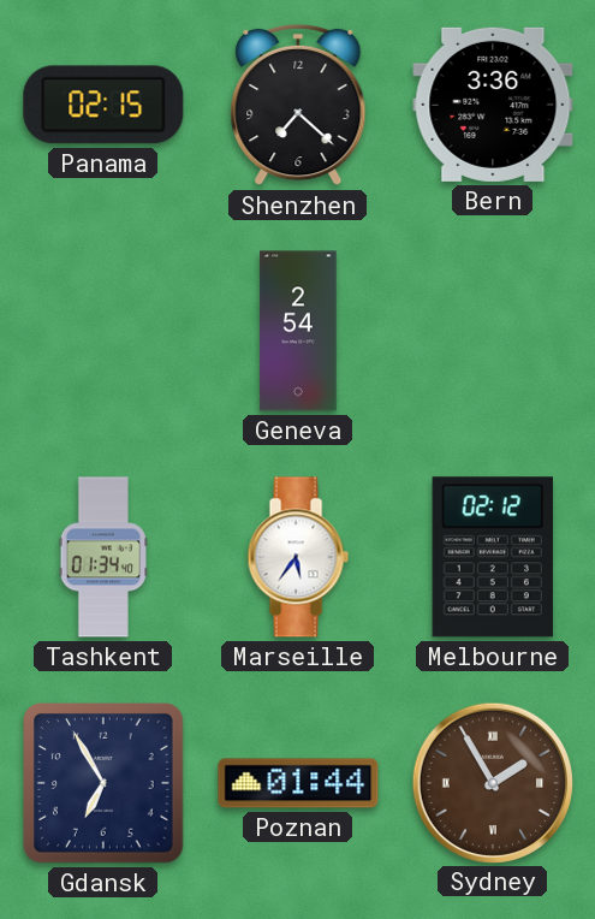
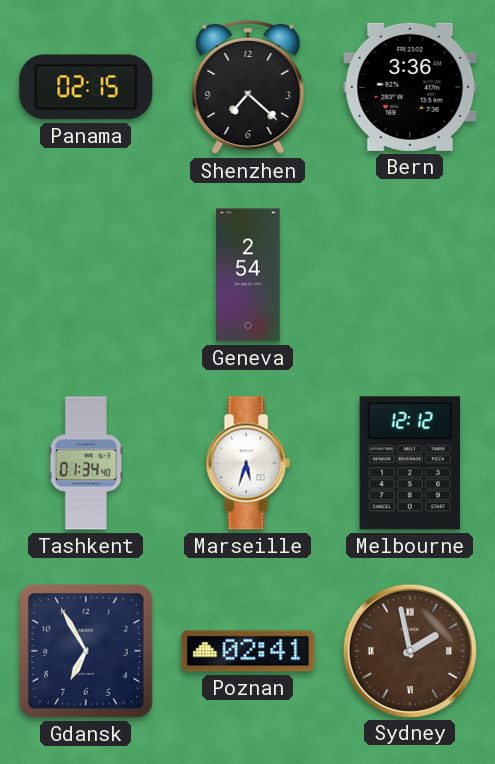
Marseille: 5:36 -> 5:33 (248, 463)
Melbourne: 02:12 -> 12:12 (410, 463)
Poznan: 01:44 -> 02:41 (248, 651)
Sydney: 1:55 -> 1:58 (409, 650)
